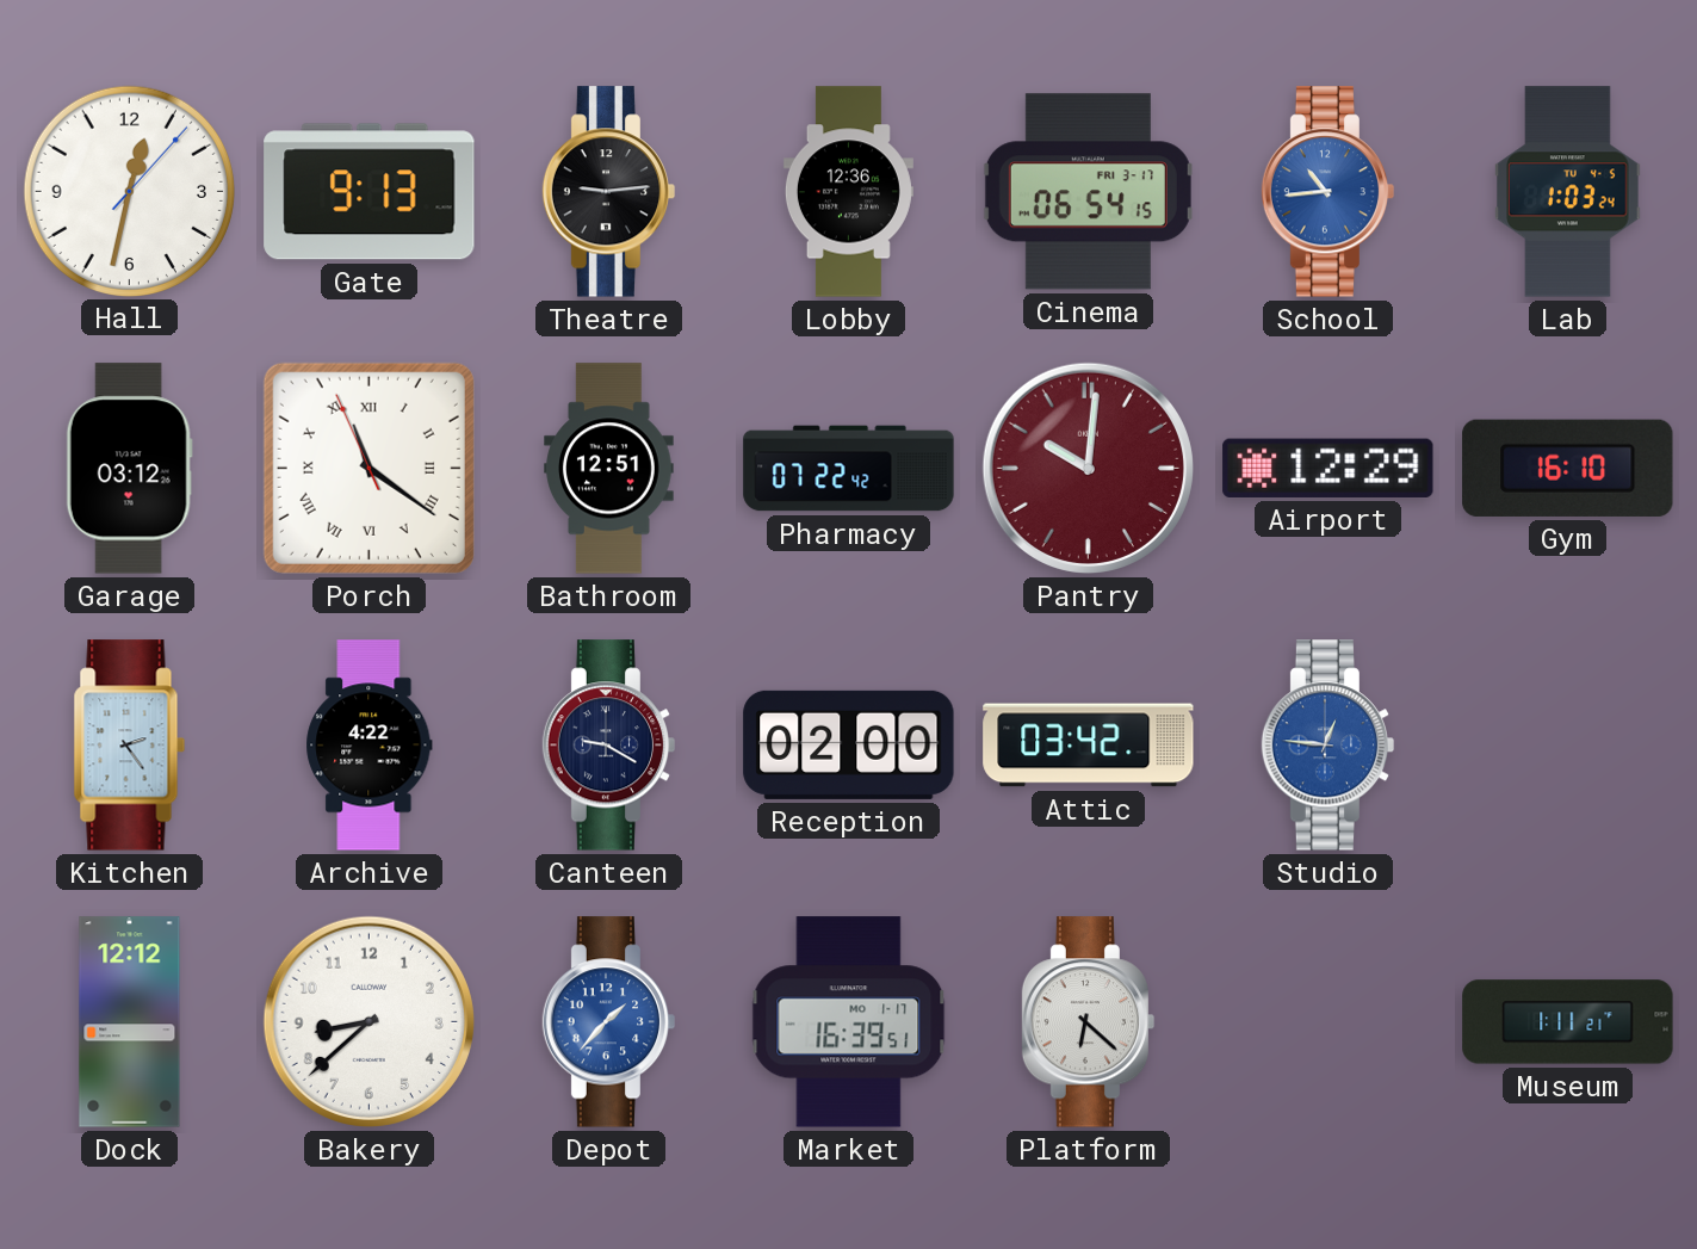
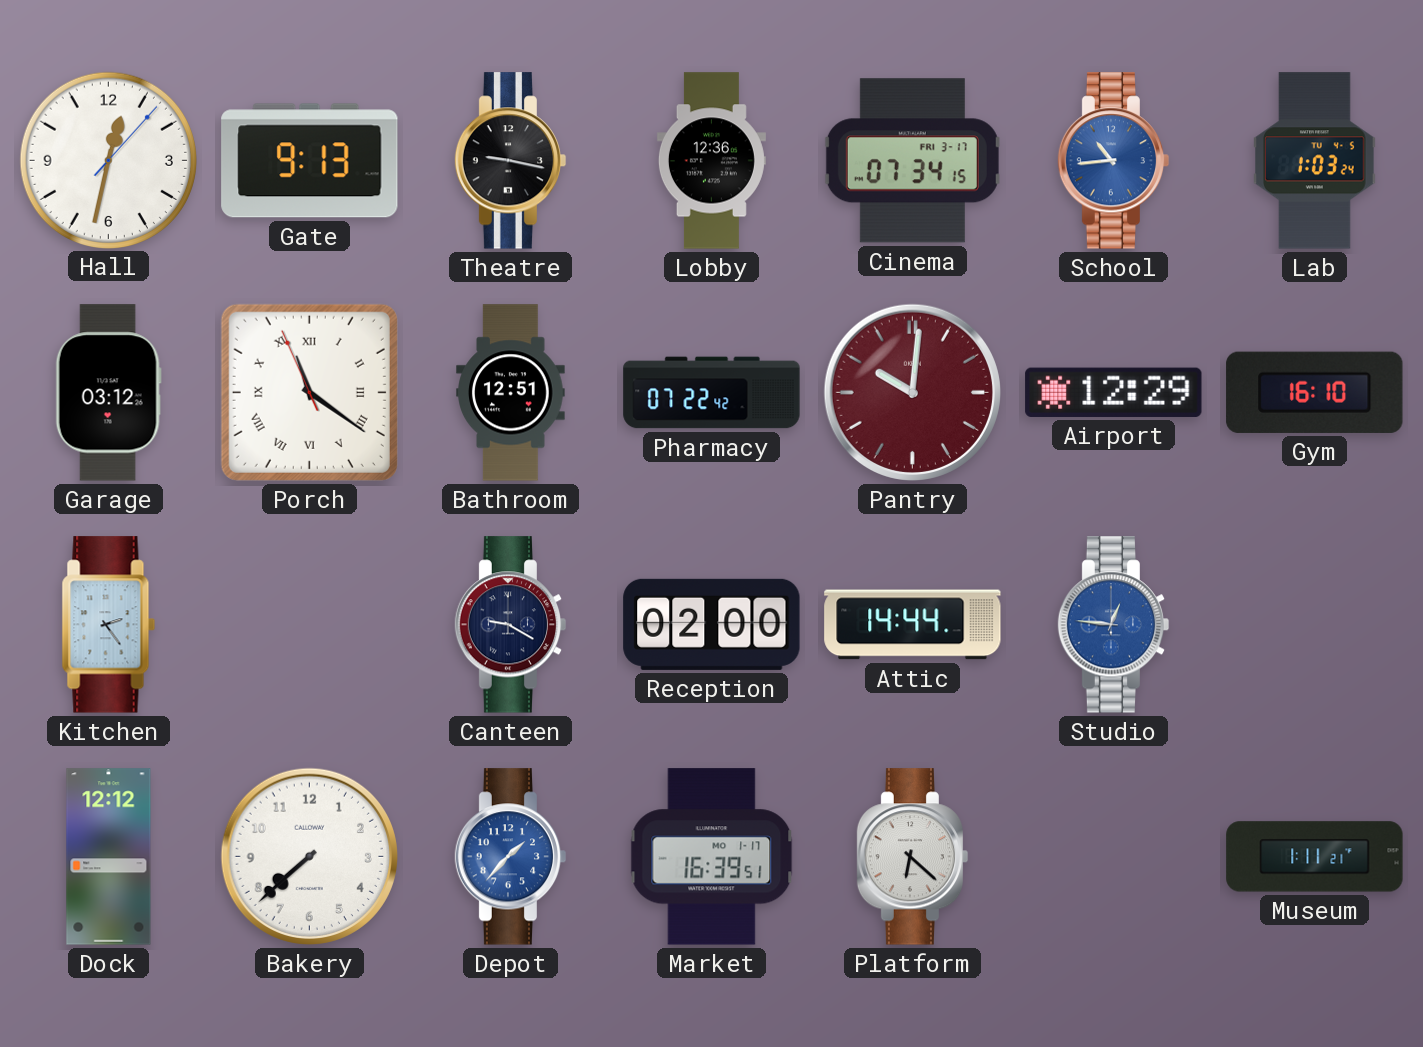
Theatre: 9:14 -> 9:17 (511, 161)
Cinema: 06:54 -> 07:34 (912, 161)
Archive: 4:22 -> none (370, 746)
Attic: 03:42 -> 14:44 (913, 625)
Bakery: 8:38 -> 7:38 (309, 856)
